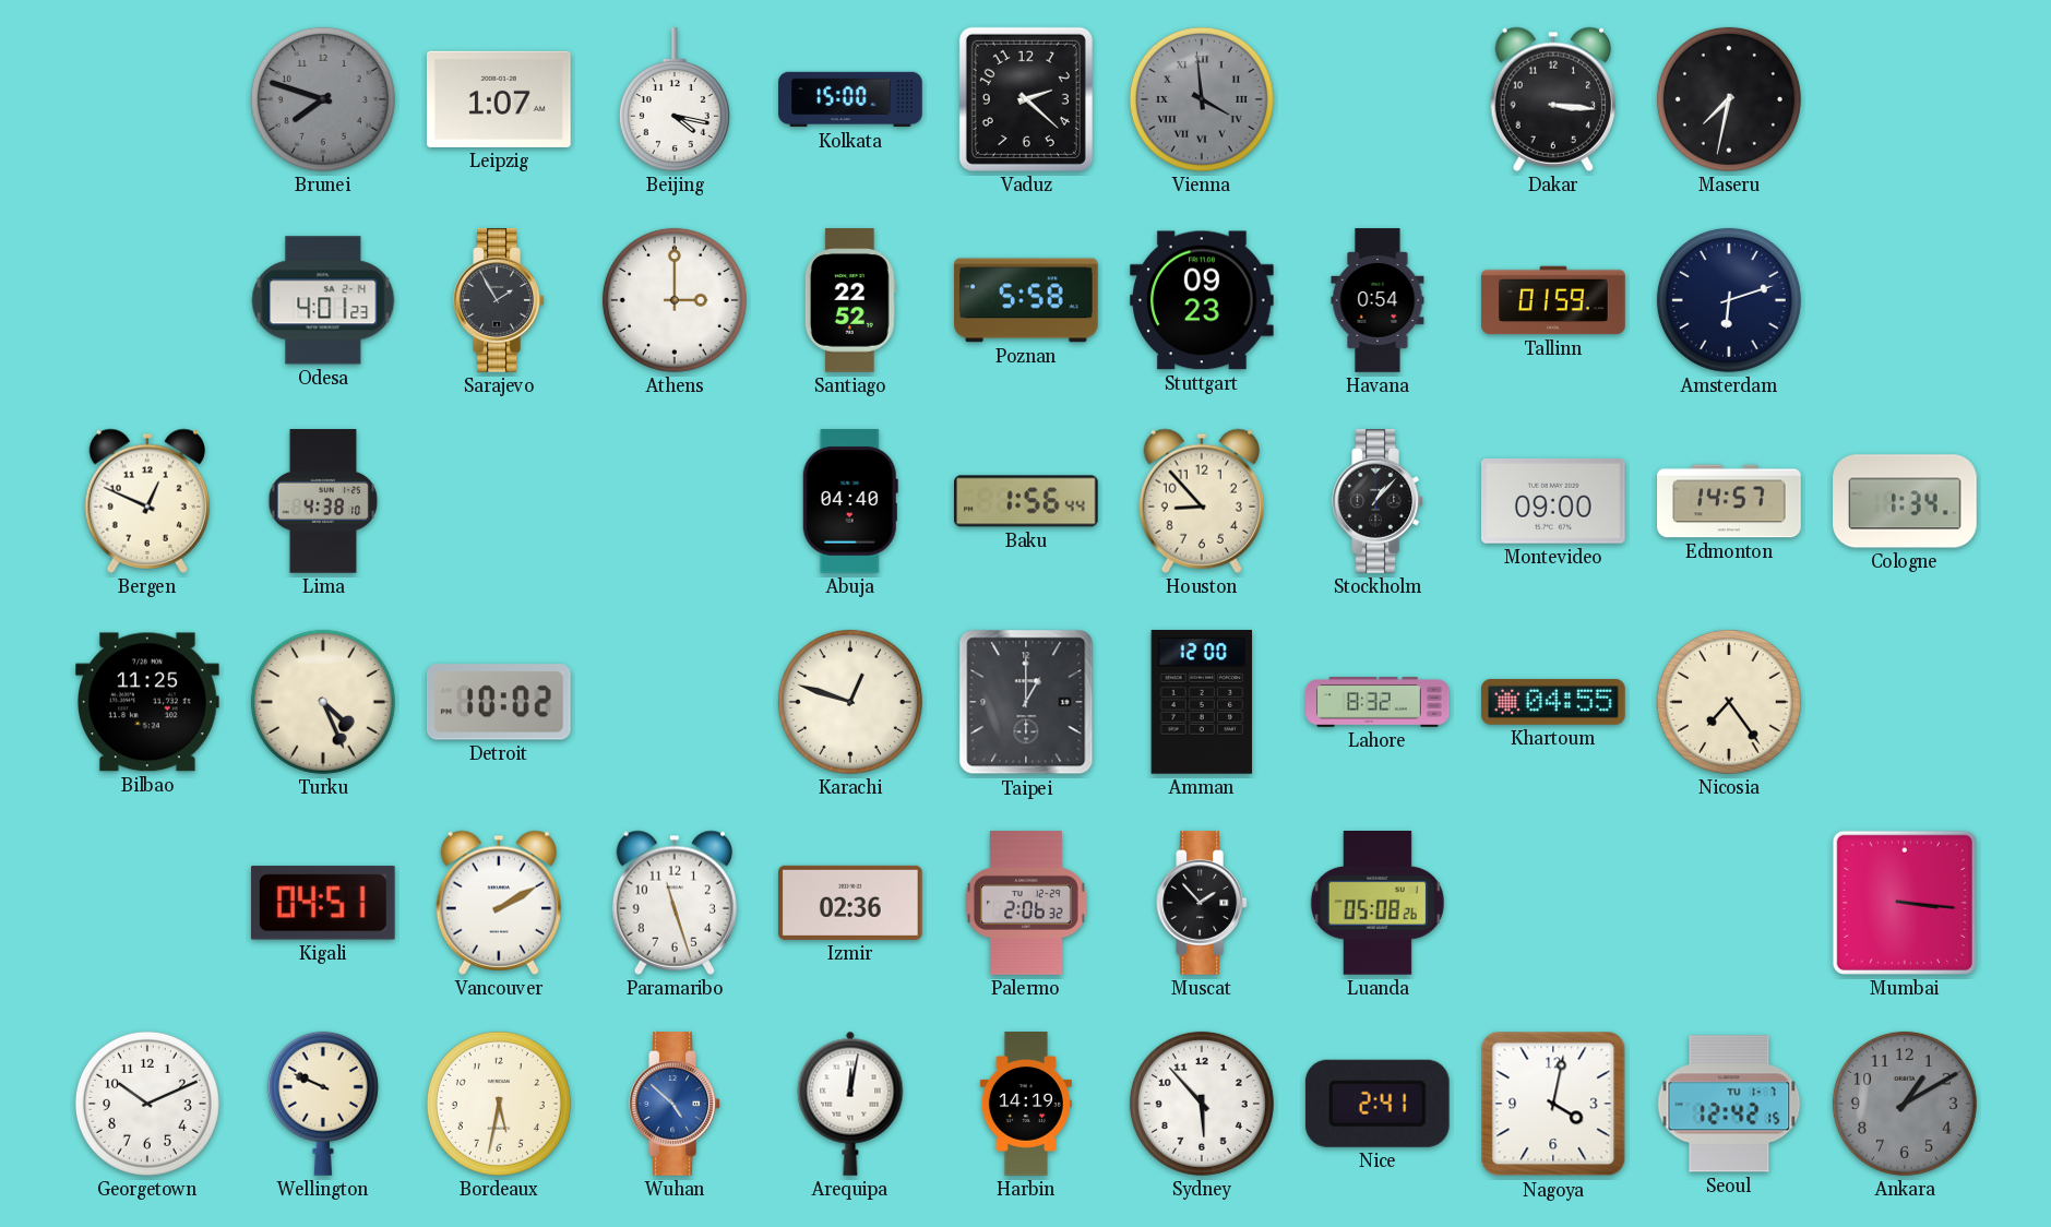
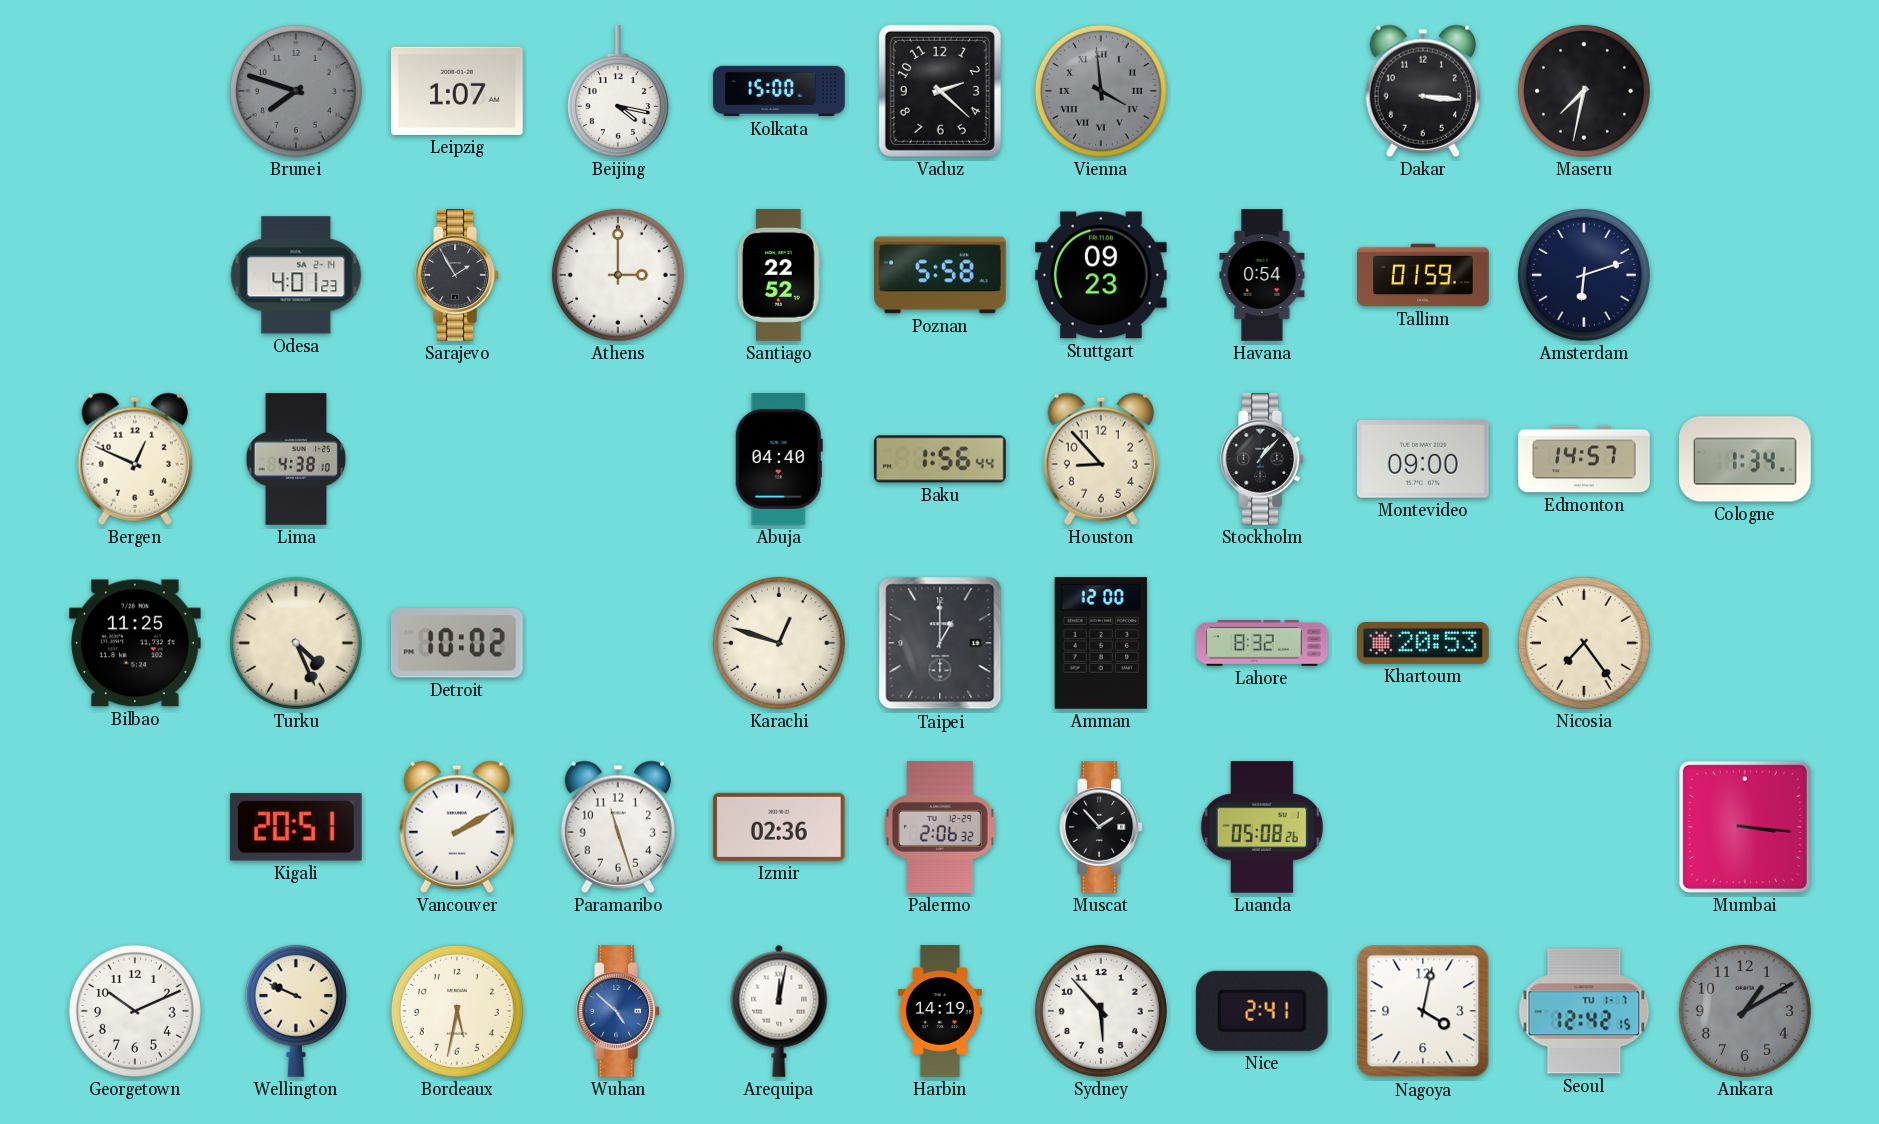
Khartoum: 04:55 -> 20:53 (1423, 643)
Kigali: 04:51 -> 20:51 (296, 827)
